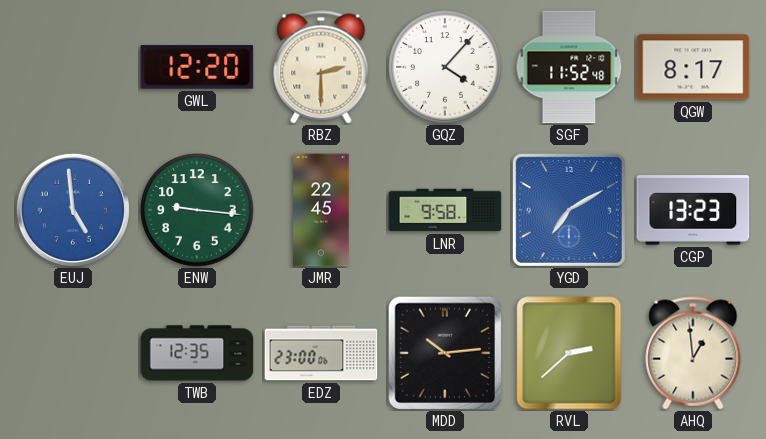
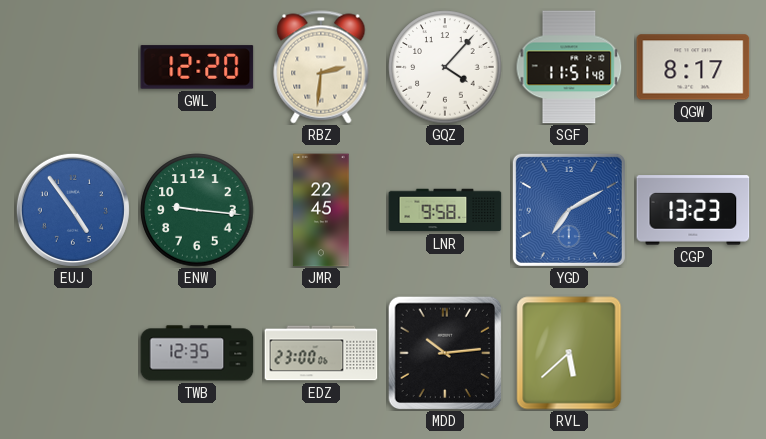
RBZ: 2:30 -> 2:31 (321, 67)
SGF: 11:52 -> 11:51 (569, 67)
EUJ: 4:59 -> 4:54 (73, 210)
RVL: 2:38 -> 5:38 (569, 353)
AHQ: 12:59 -> none (693, 353)
